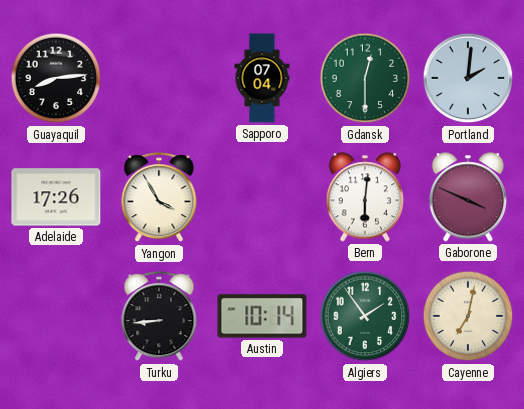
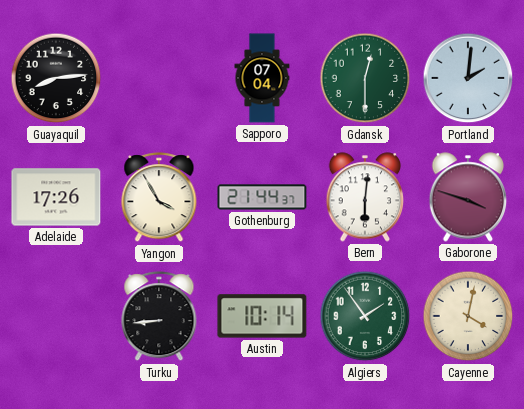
Gothenburg: none -> 21:44 (262, 197)
Gaborone: 3:49 -> 3:48 (468, 197)
Cayenne: 7:02 -> 4:02 (468, 316)
